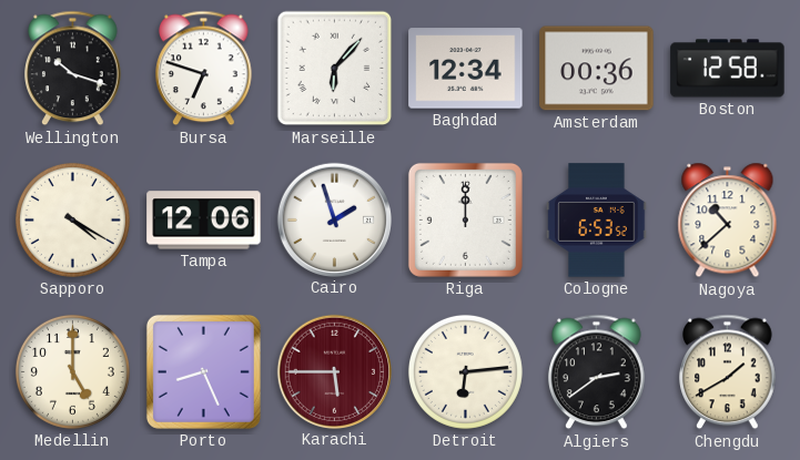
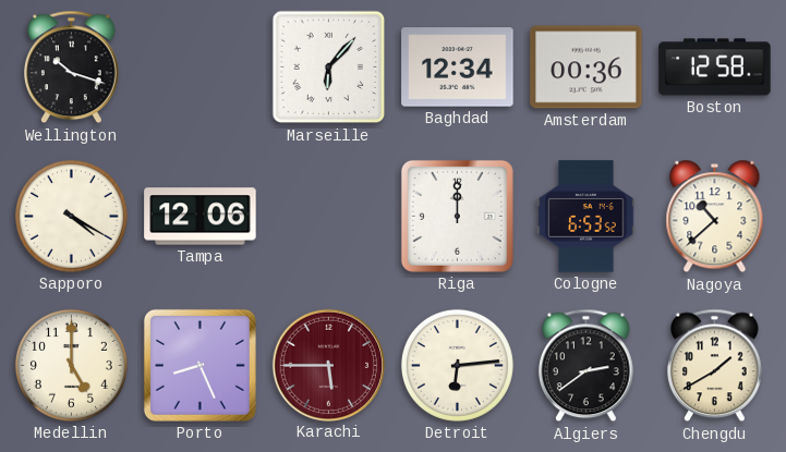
Bursa: 6:48 -> none (204, 69)
Cairo: 1:57 -> none (334, 219)
